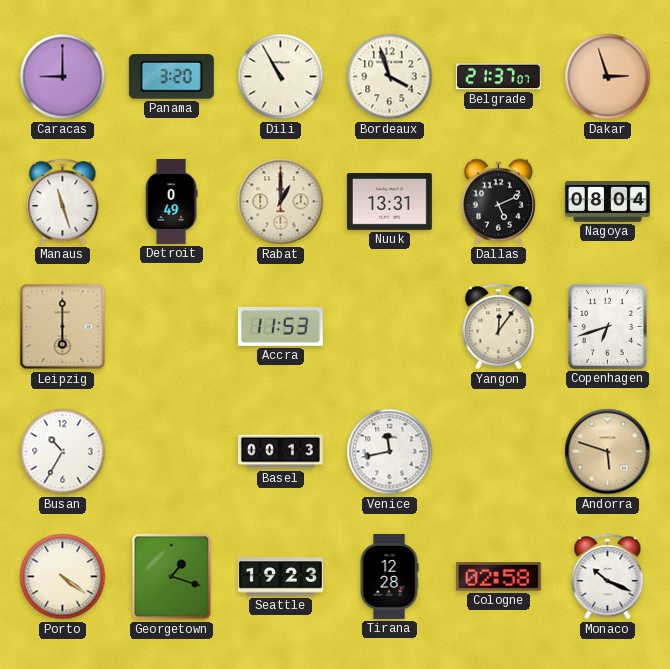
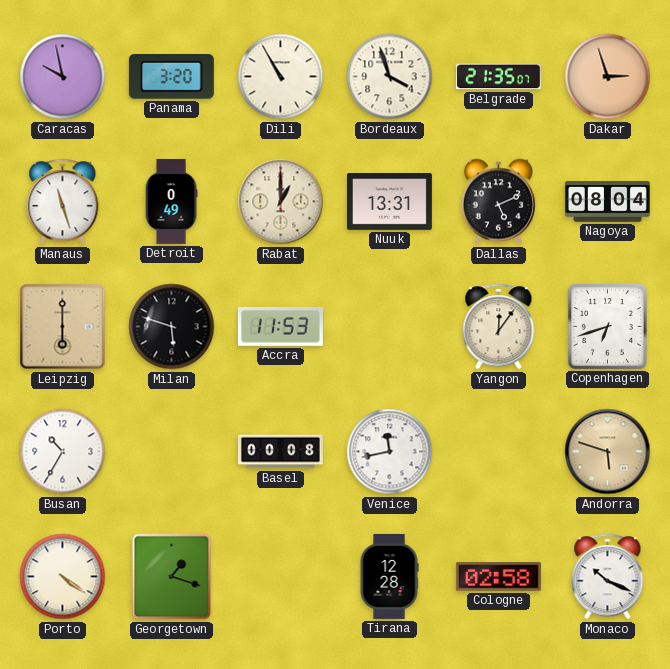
Caracas: 9:00 -> 9:58 (63, 77)
Belgrade: 21:37 -> 21:35 (498, 77)
Milan: none -> 5:48 (172, 327)
Basel: 00:13 -> 00:08 (280, 452)
Seattle: 19:23 -> none (280, 577)
